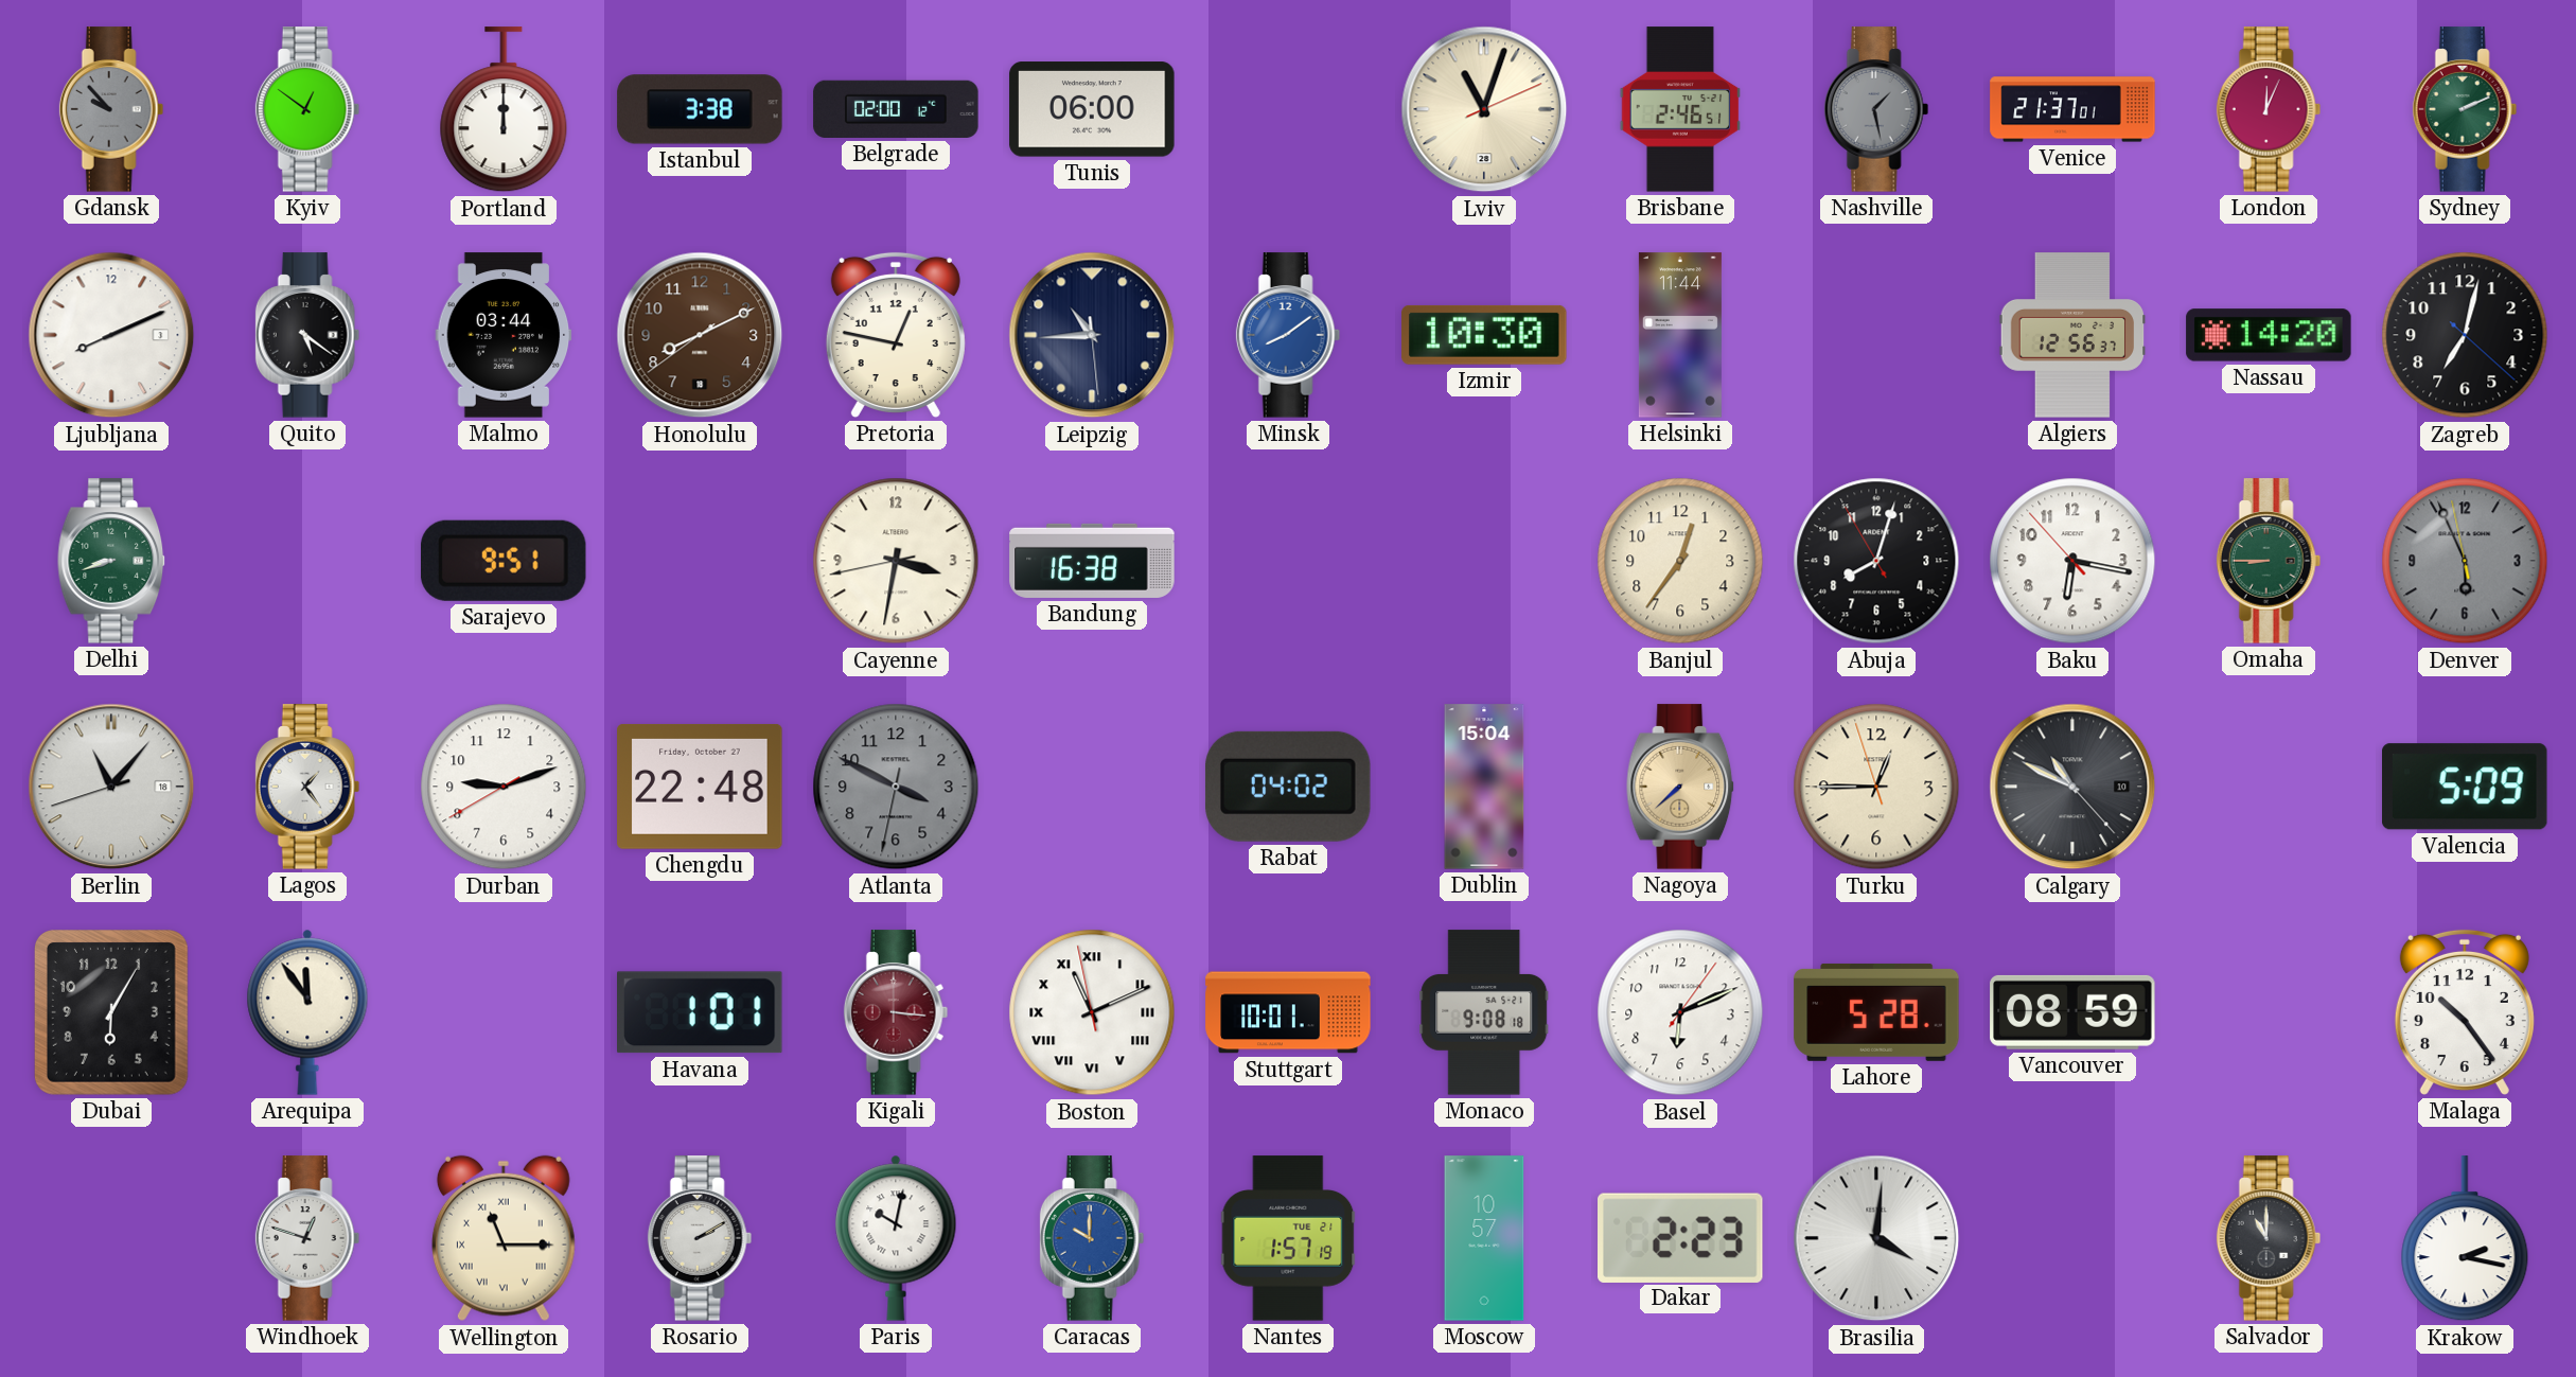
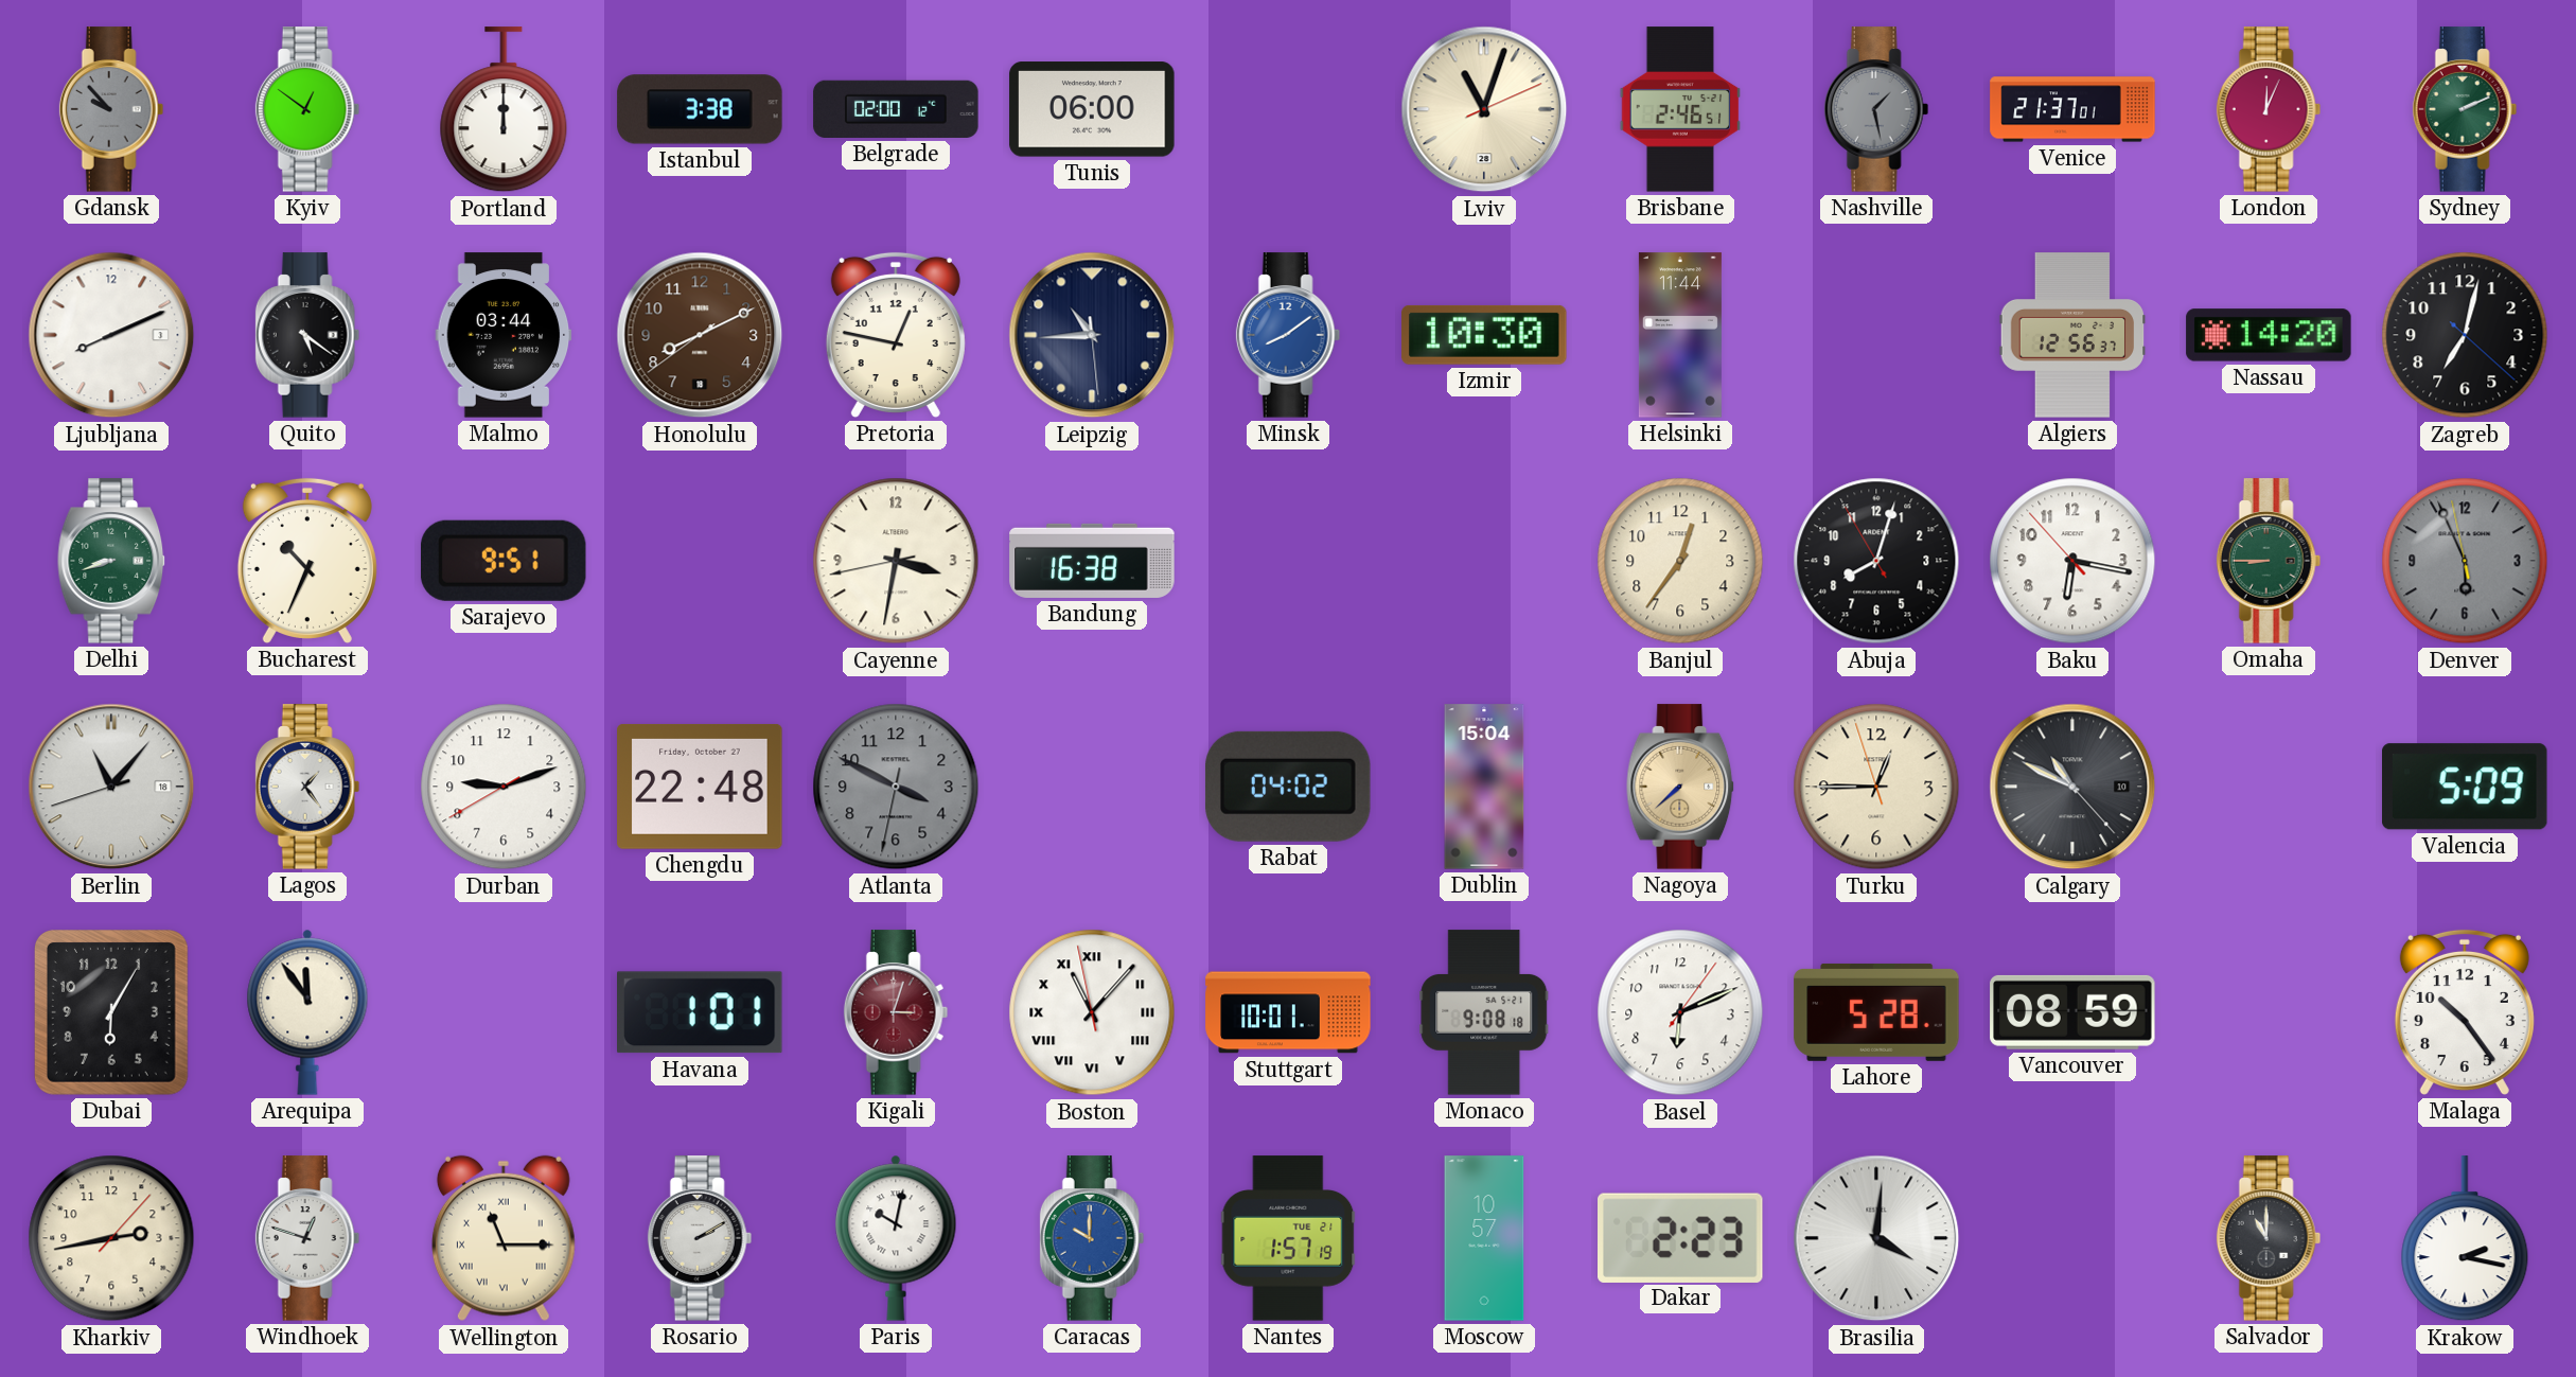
Bucharest: none -> 10:34 (307, 561)
Kigali: 3:16 -> 3:03 (896, 1012)
Boston: 11:10 -> 11:06 (1092, 1012)
Kharkiv: none -> 2:43 (111, 1238)
